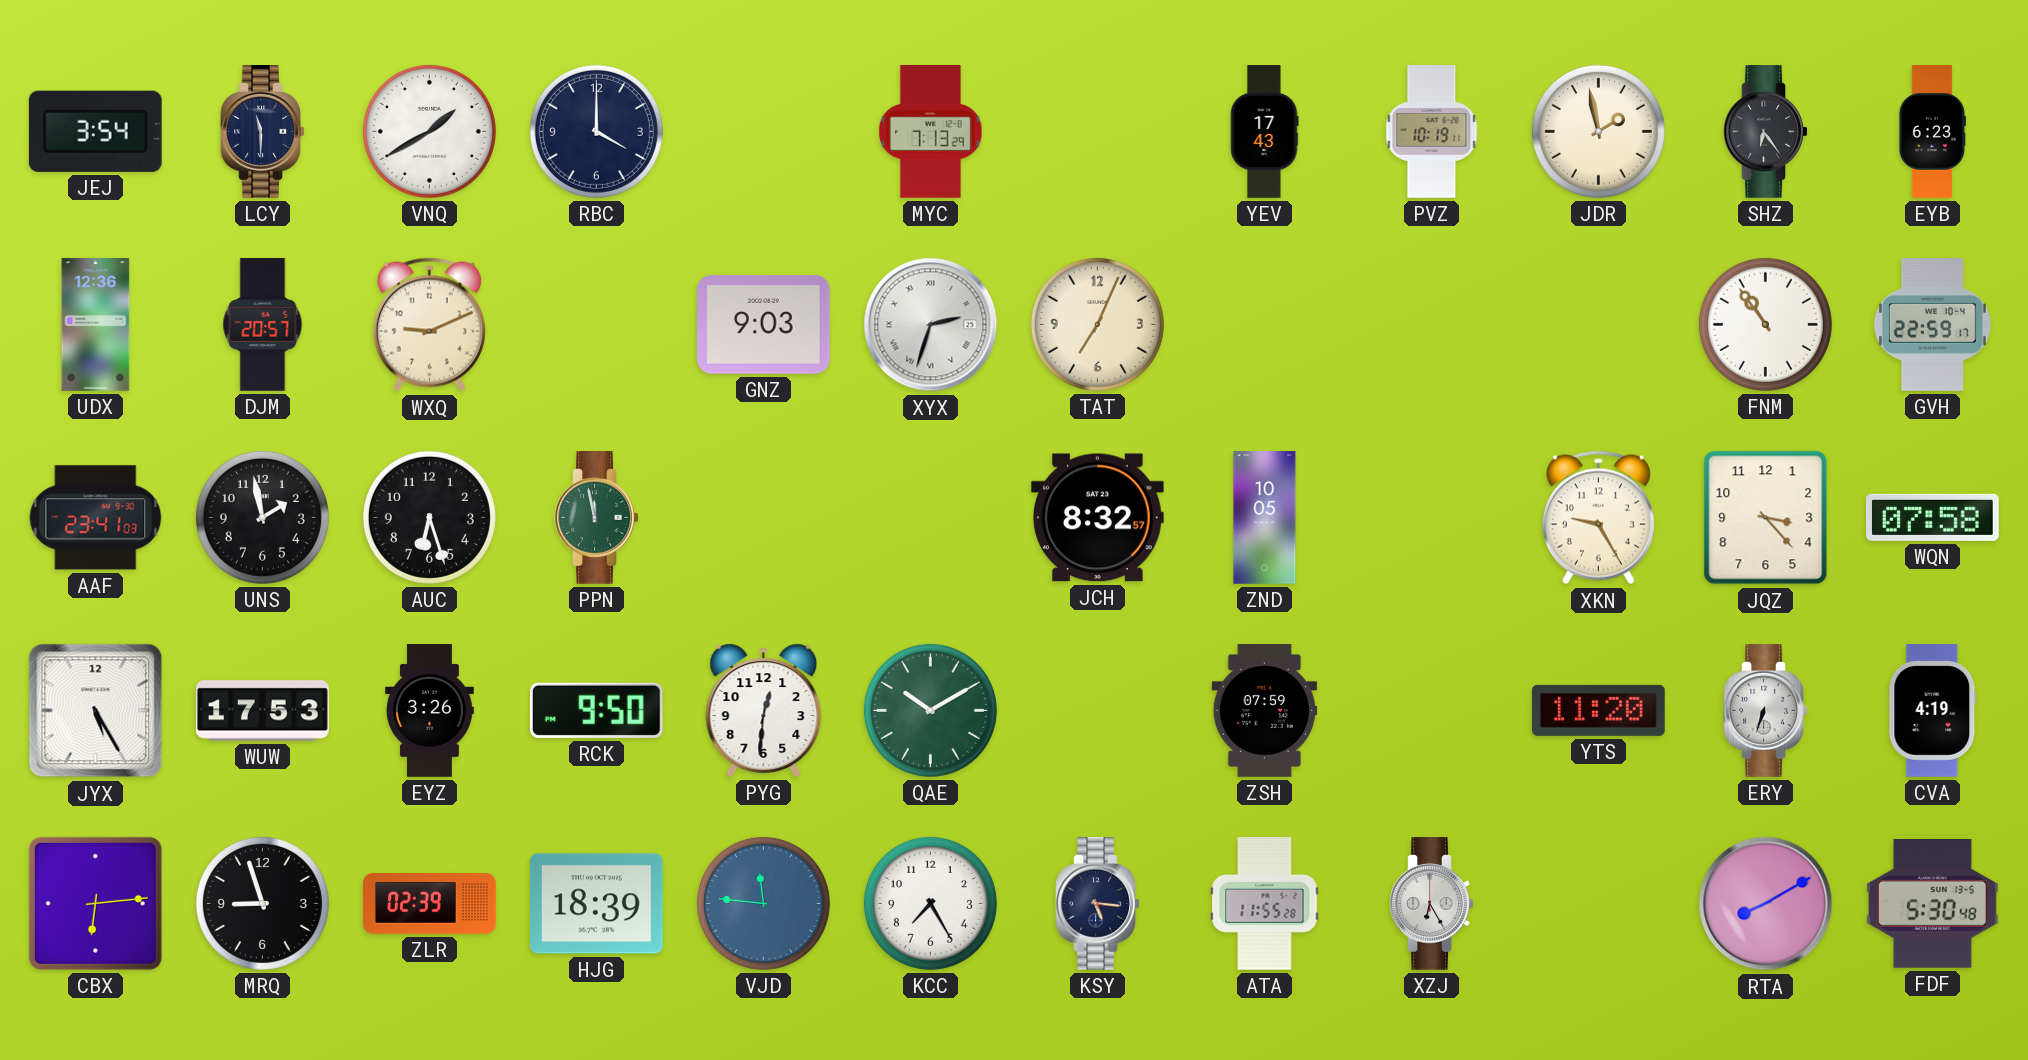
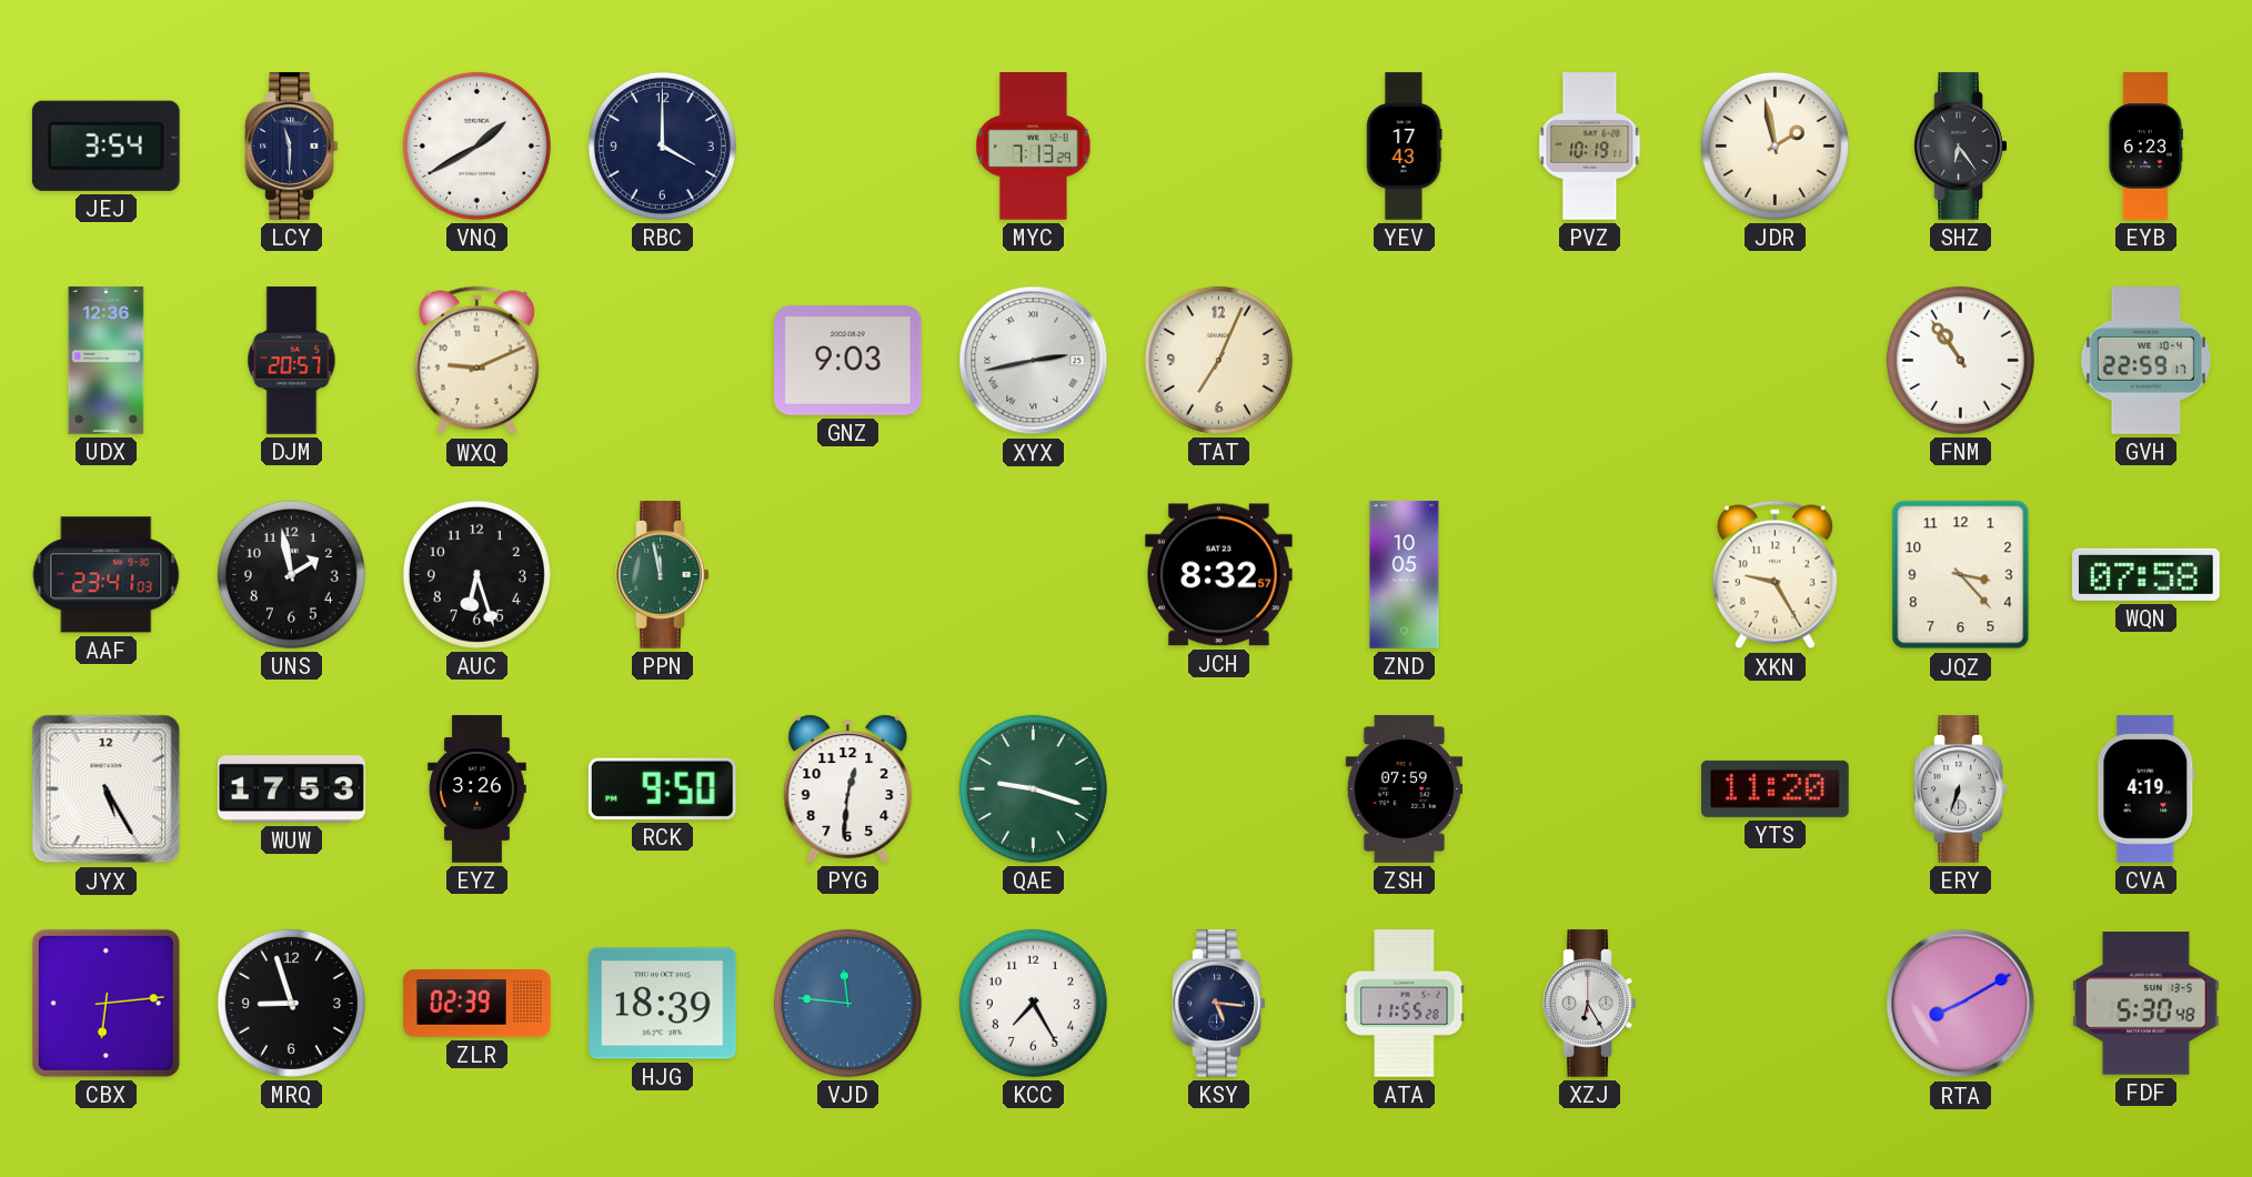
XYX: 2:33 -> 2:43 (1034, 361)
QAE: 10:10 -> 9:18 (1033, 788)
